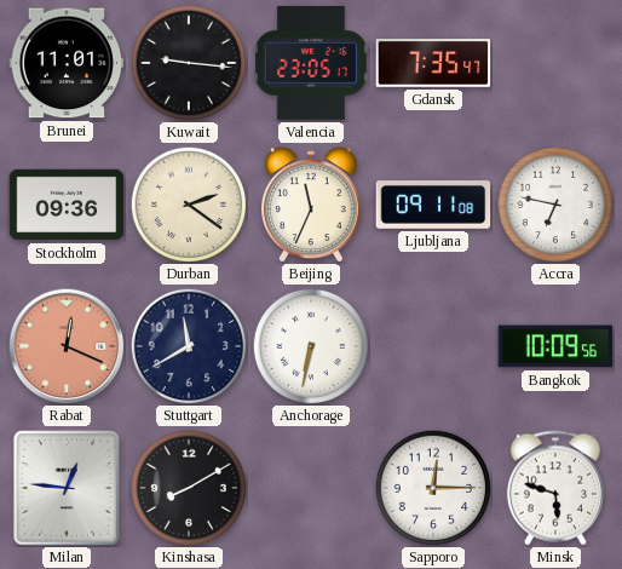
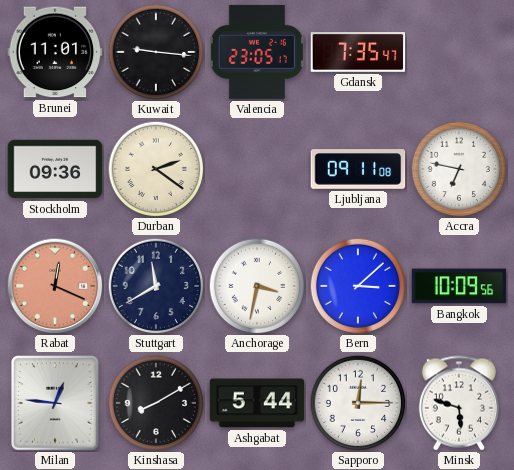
Beijing: 11:34 -> none (311, 205)
Anchorage: 6:32 -> 3:32 (257, 286)
Bern: none -> 3:08 (358, 286)
Ashgabat: none -> 5:44 (257, 403)
